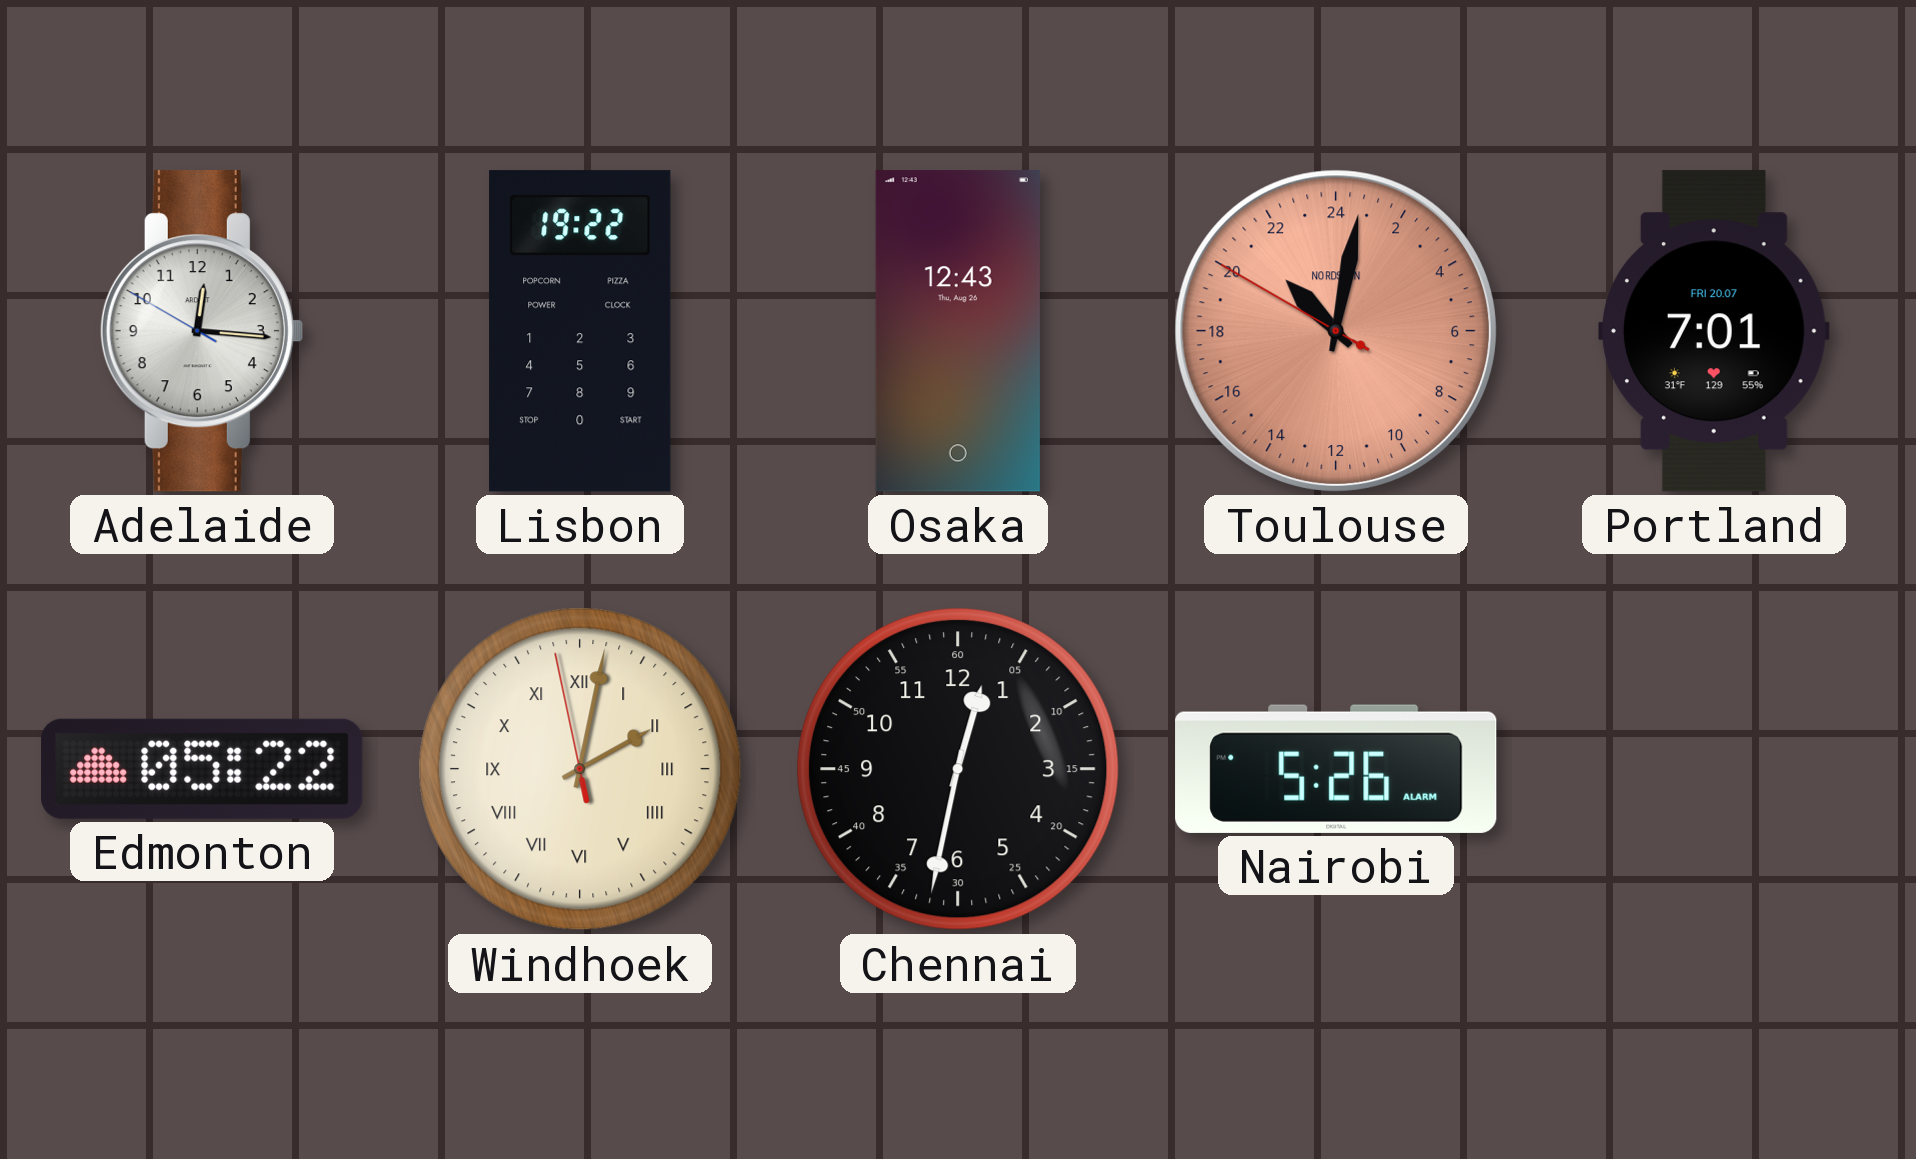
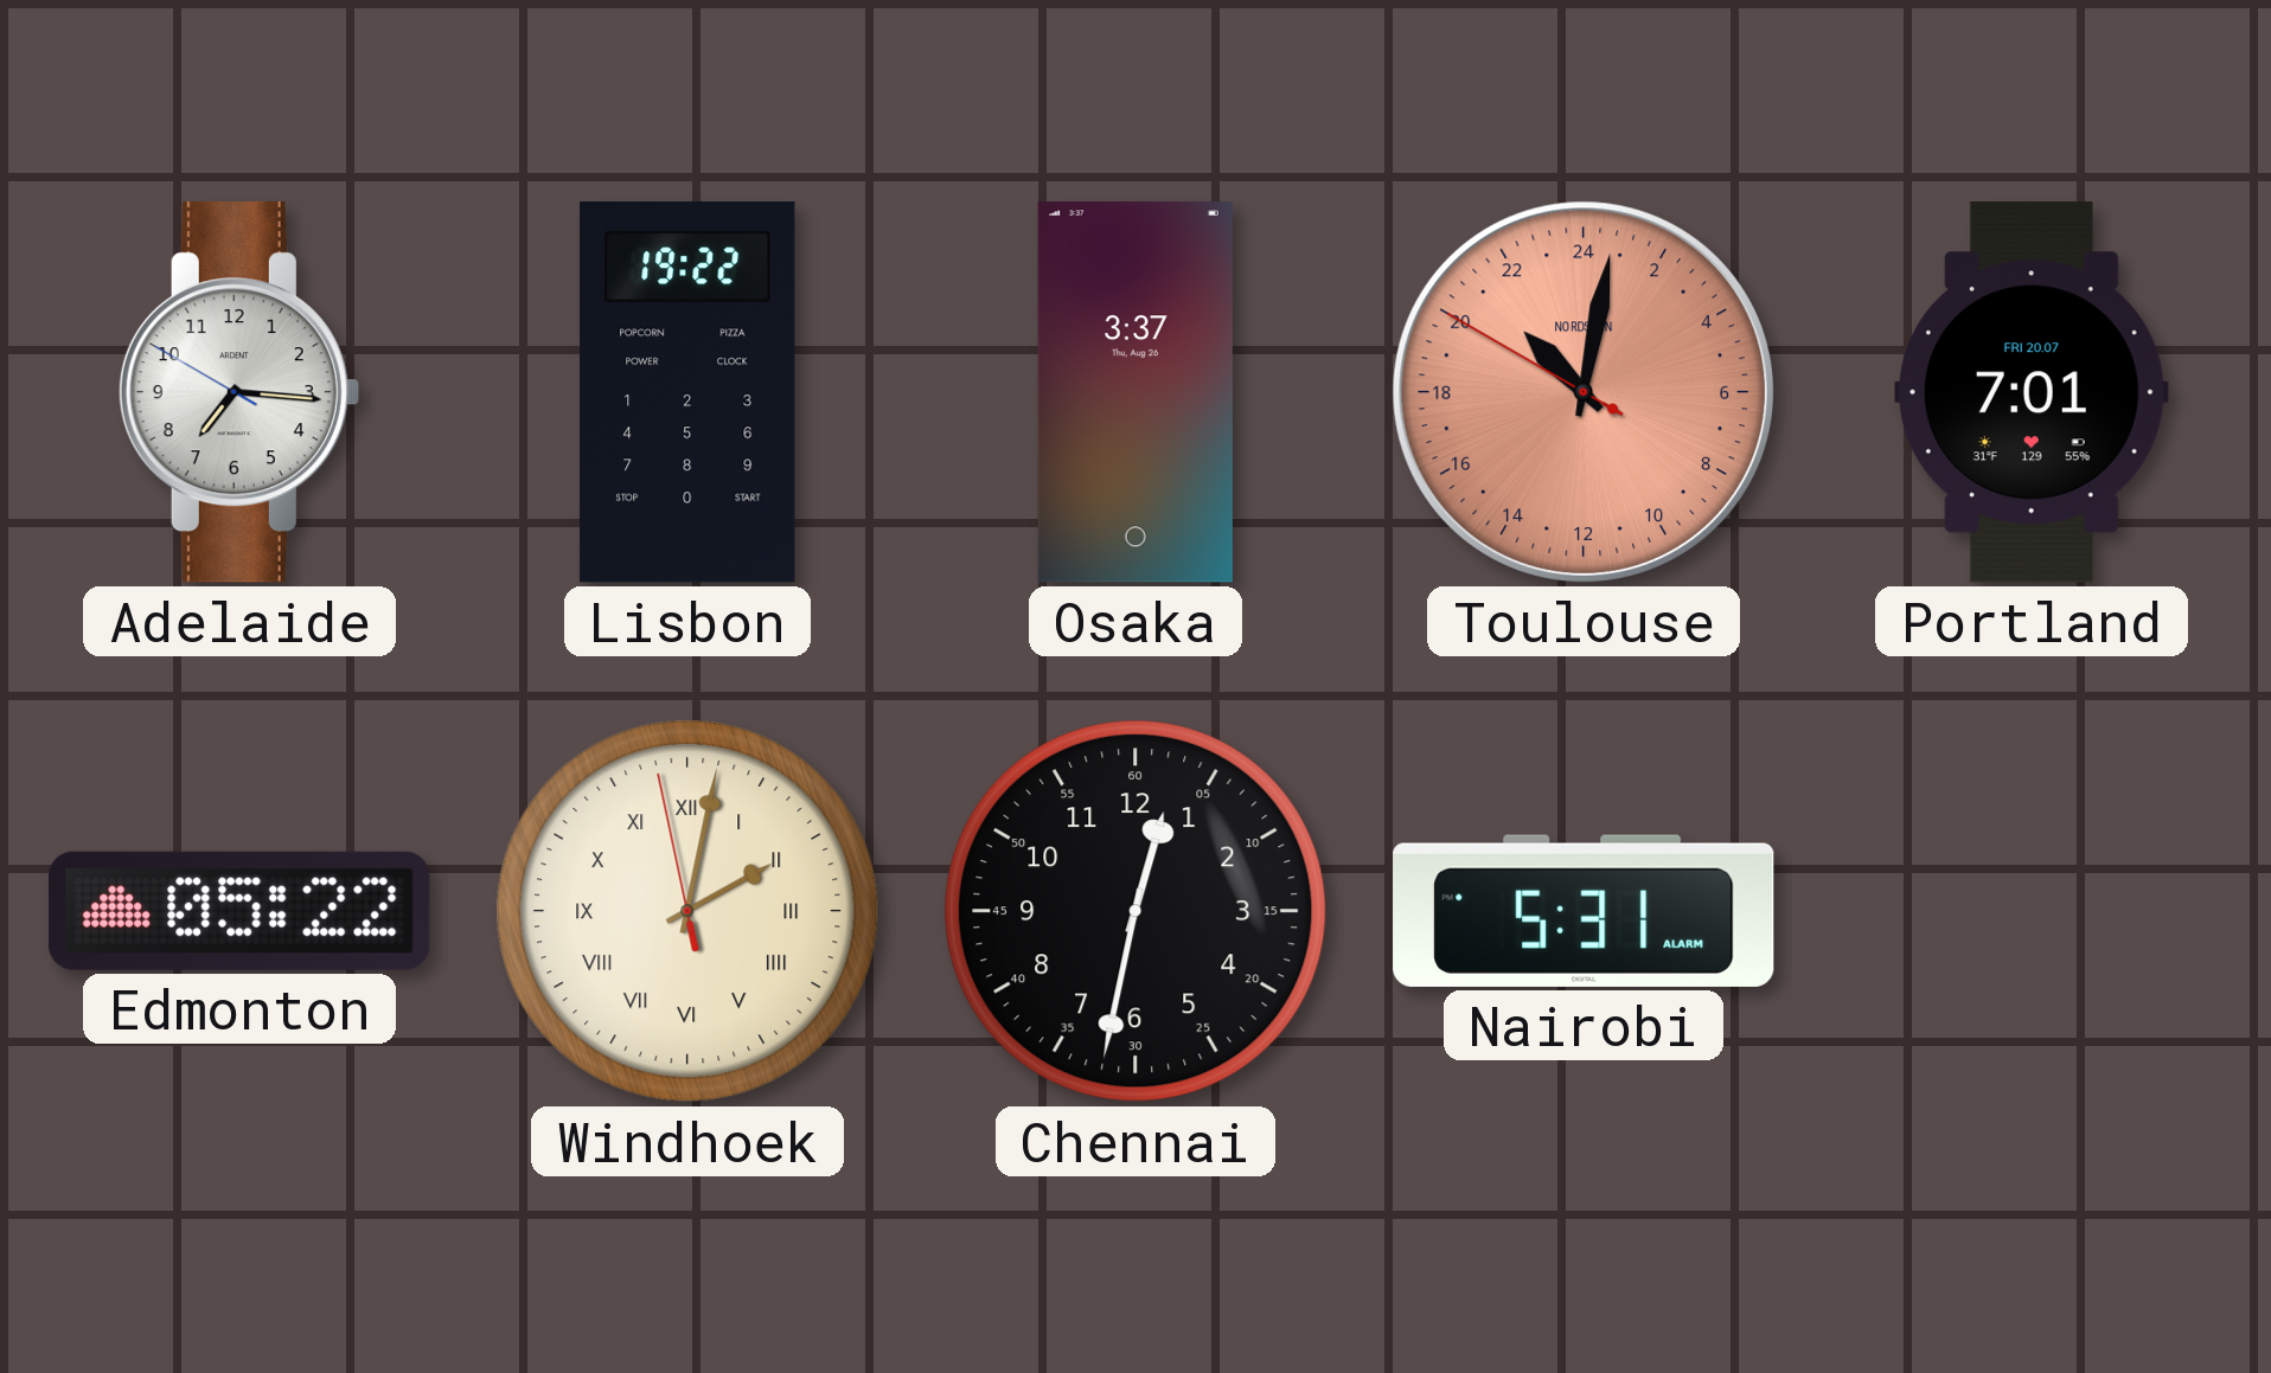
Adelaide: 12:15 -> 7:15 (238, 392)
Osaka: 12:43 -> 3:37 (1135, 392)
Nairobi: 5:26 -> 5:31 (1584, 911)
